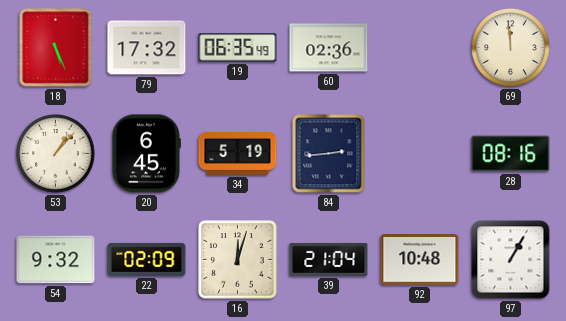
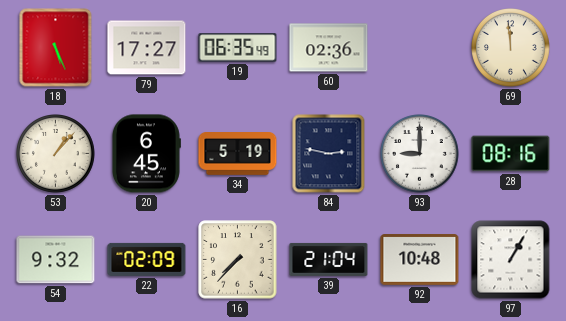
79: 17:32 -> 17:27 (147, 48)
84: 2:44 -> 2:47 (329, 154)
93: none -> 9:00 (420, 154)
16: 12:03 -> 7:37 (238, 260)
